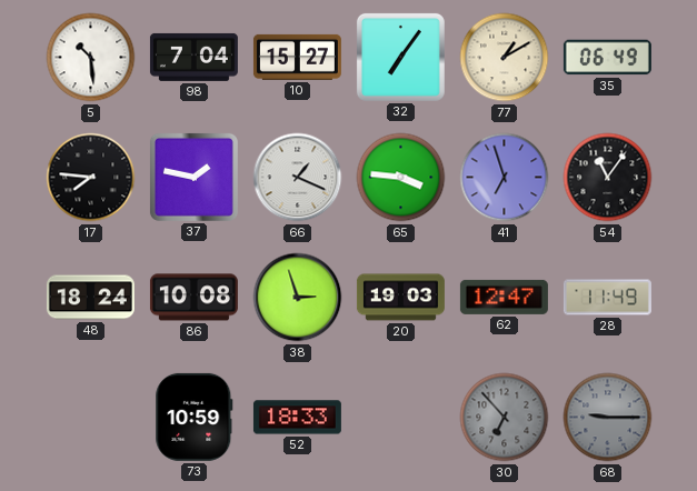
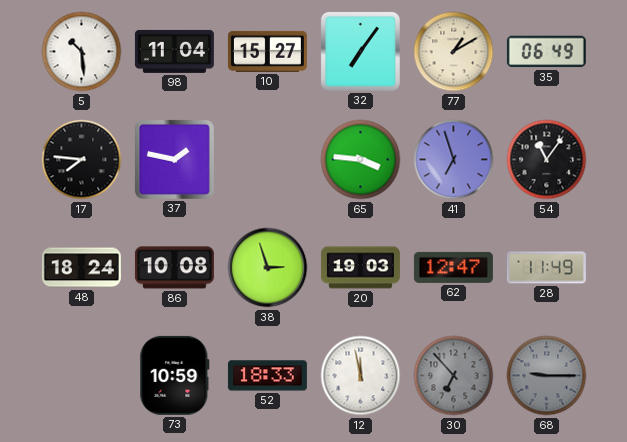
98: 7:04 -> 11:04 (174, 51)
66: 1:19 -> none (298, 178)
12: none -> 11:58 (361, 376)
